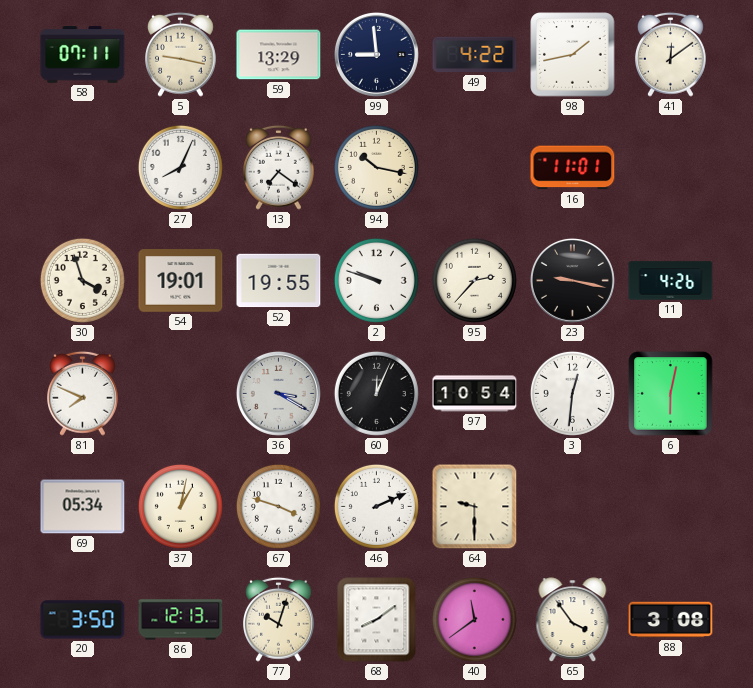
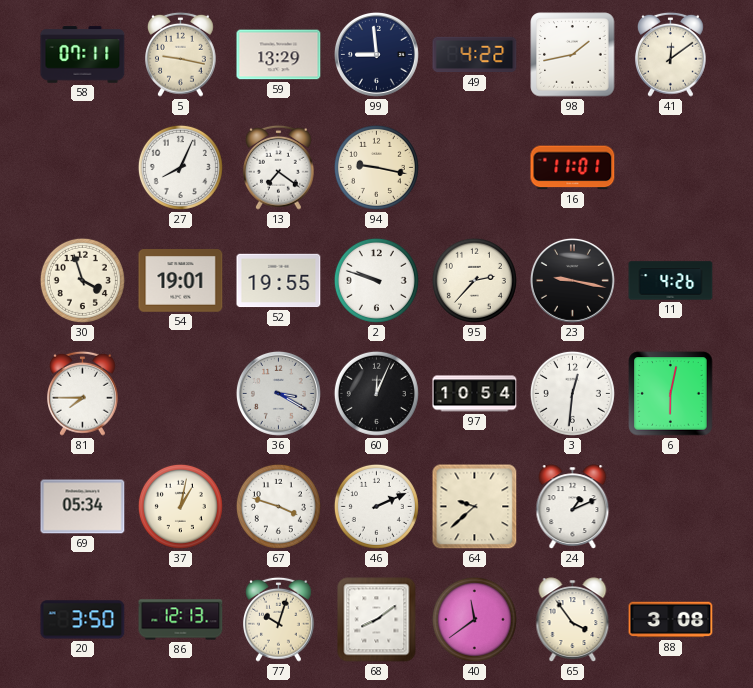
94: 10:17 -> 9:17 (376, 167)
81: 7:49 -> 7:45 (83, 393)
64: 9:30 -> 9:38 (475, 507)
24: none -> 1:11 (573, 507)
